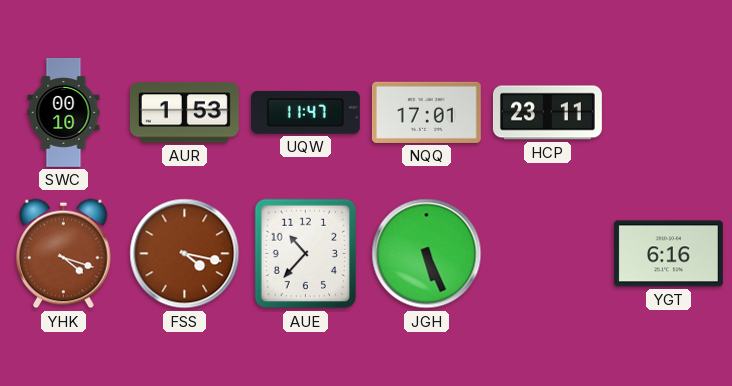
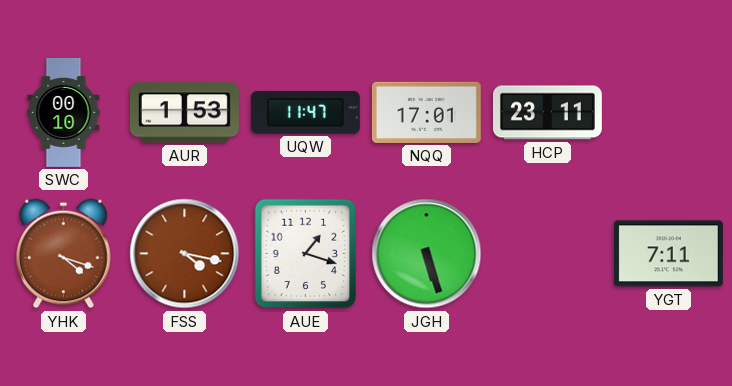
AUE: 10:37 -> 1:18 (305, 254)
JGH: 5:26 -> 5:27 (427, 254)
YGT: 6:16 -> 7:11 (668, 254)
